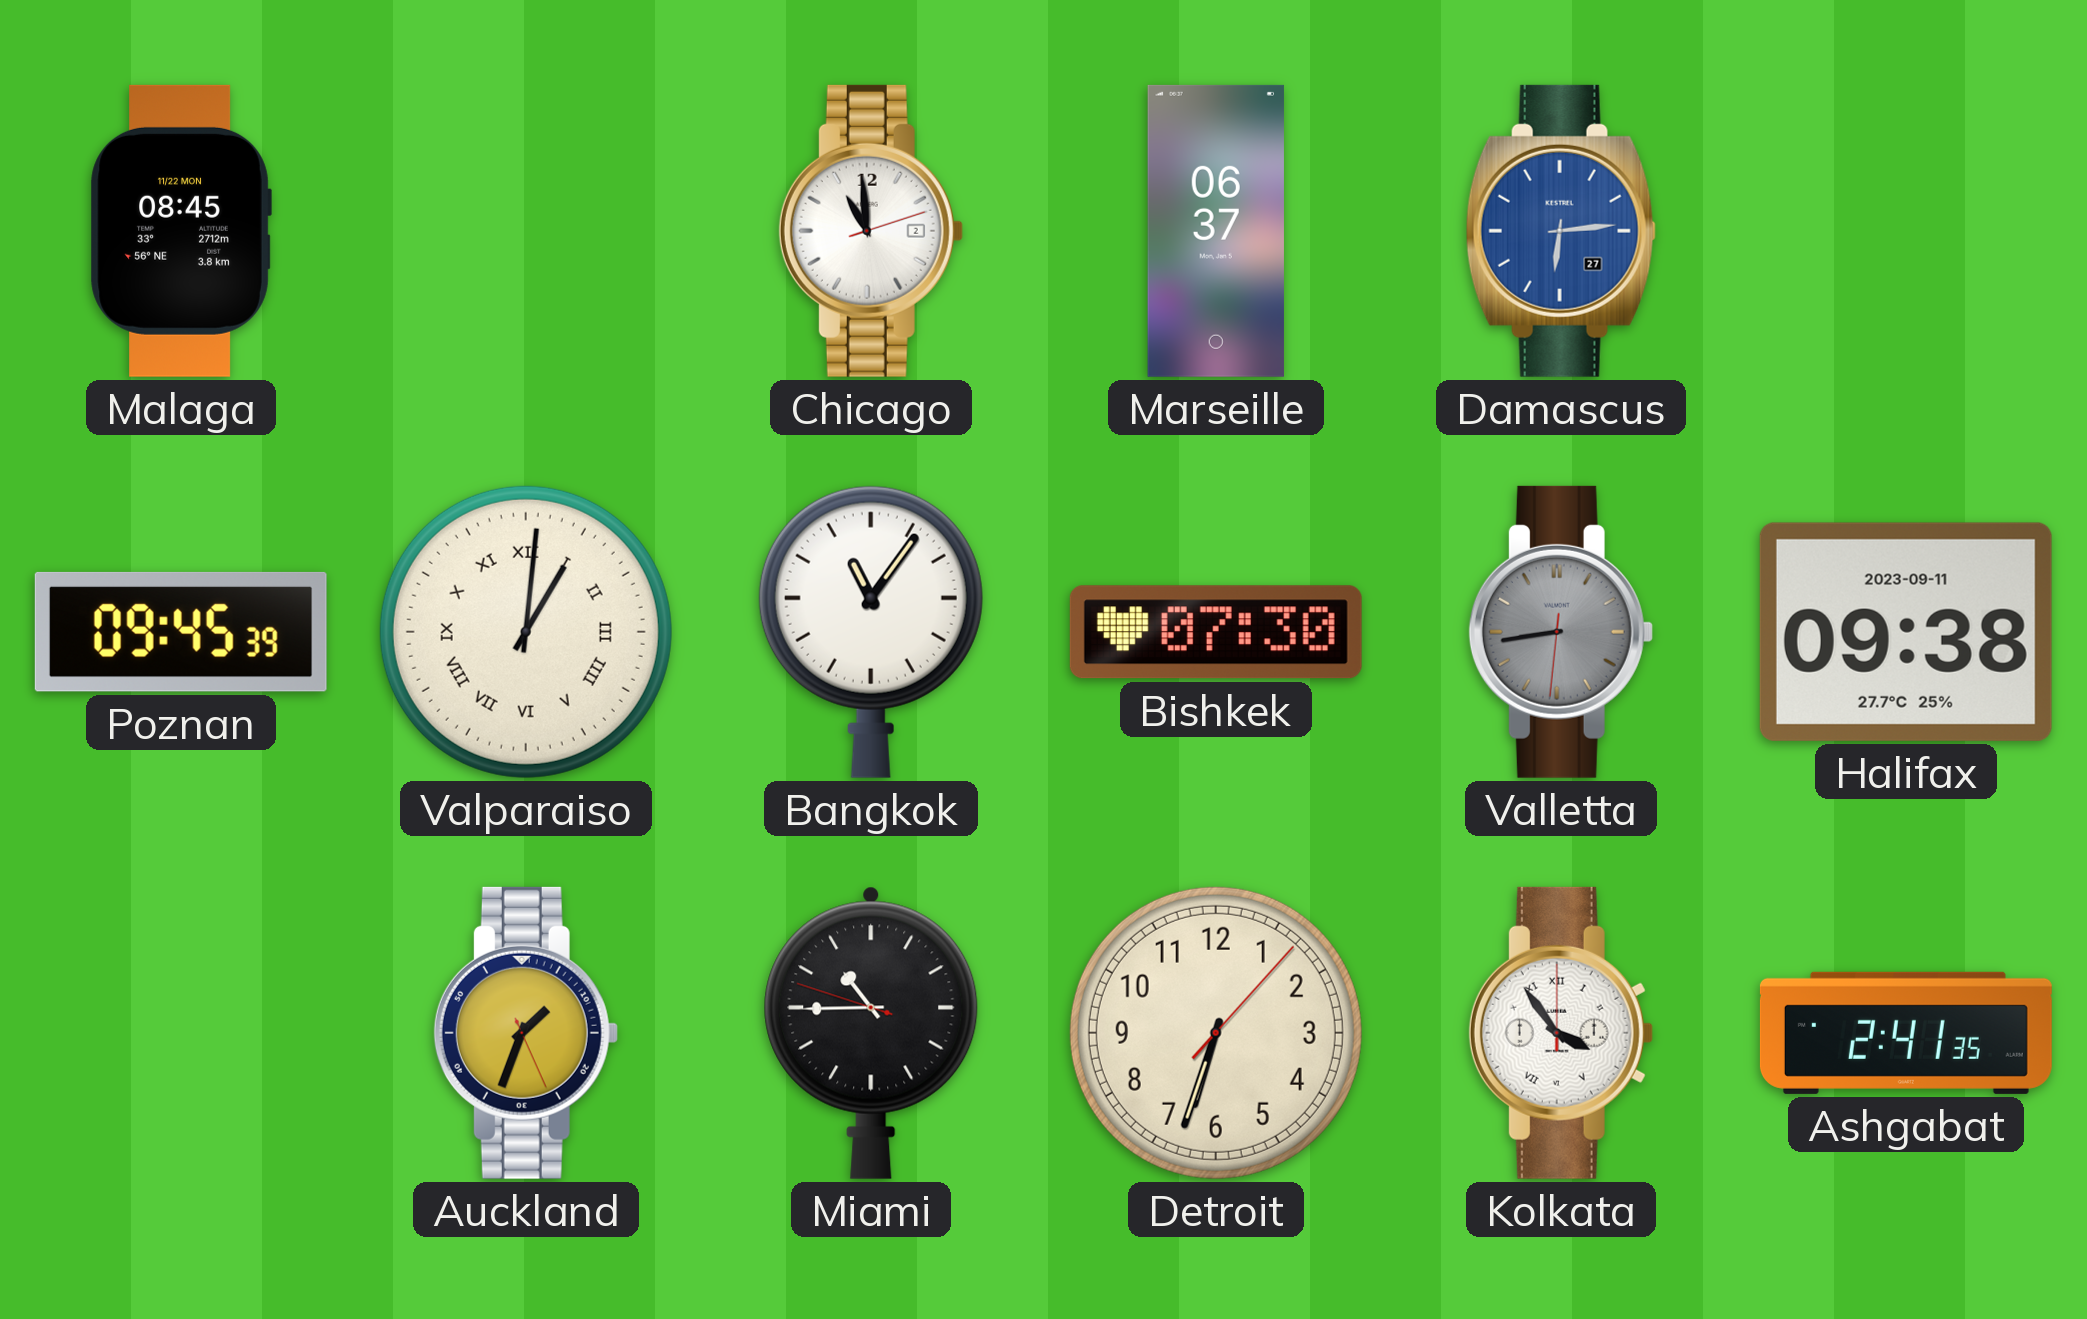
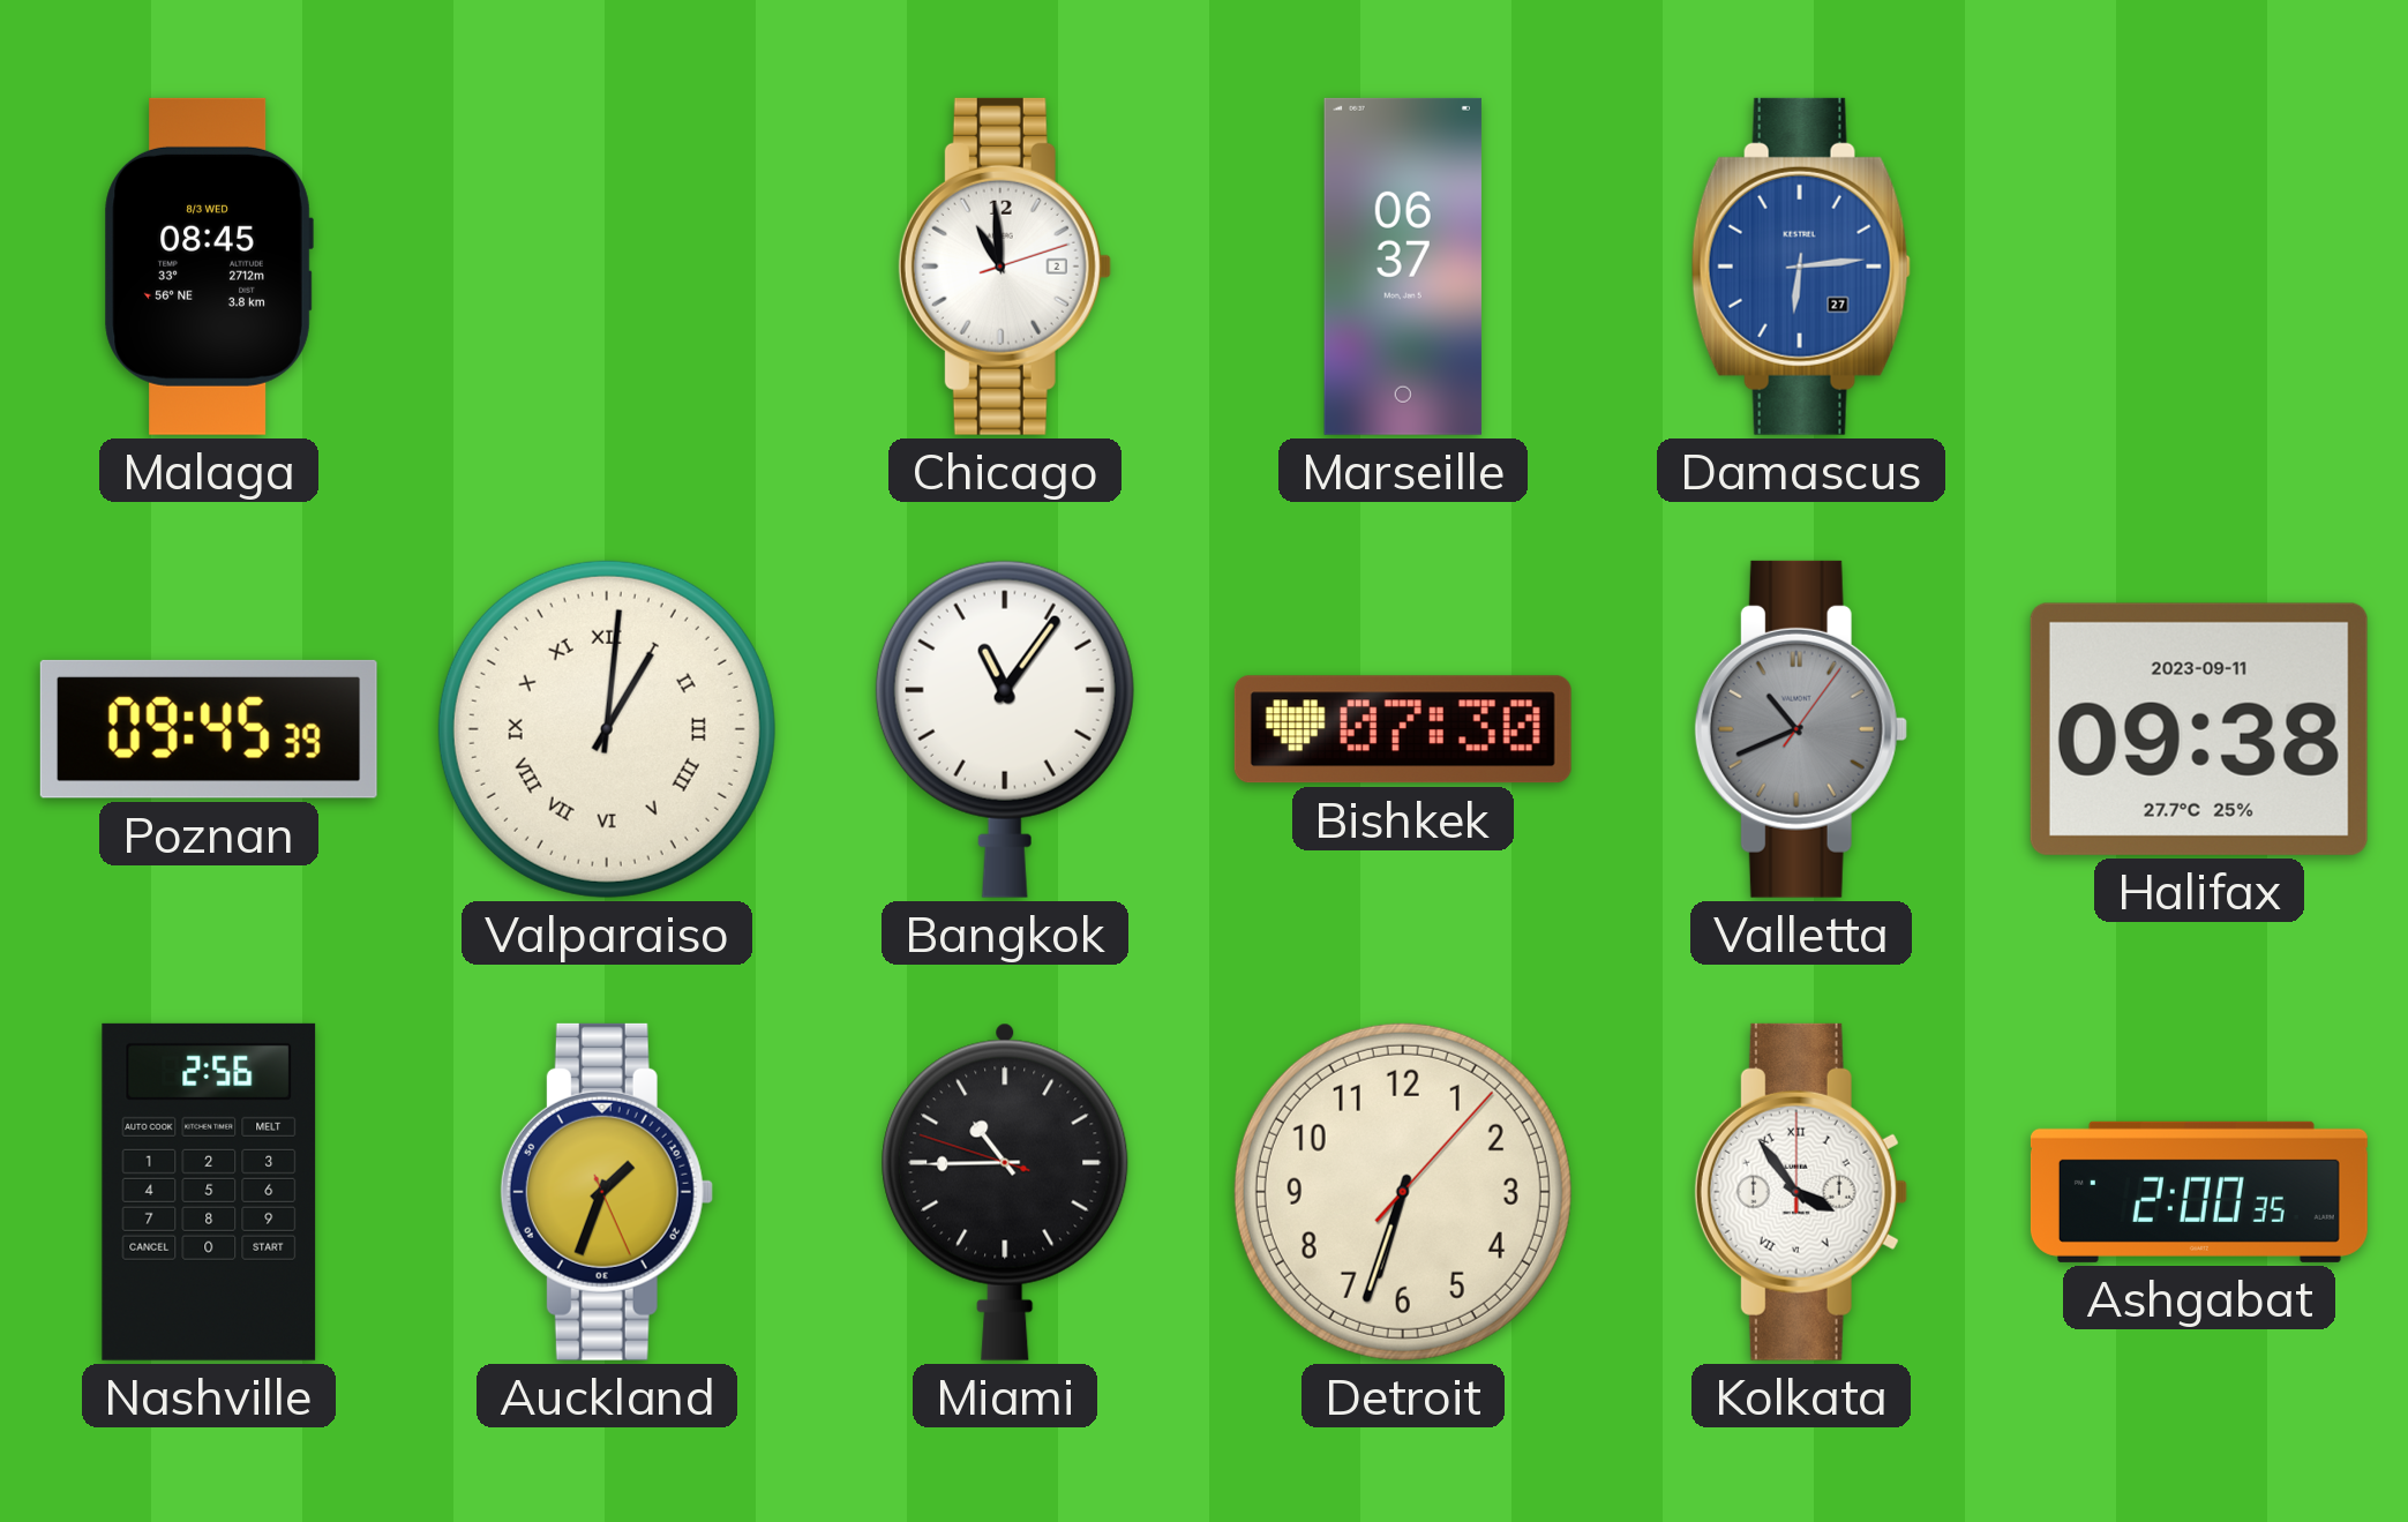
Malaga date: 11/22 MON -> 8/3 WED (209, 267)
Valletta: 8:43 -> 10:41 (1801, 729)
Nashville: none -> 2:56 (209, 1192)
Ashgabat: 2:41 -> 2:00 (2199, 1192)
